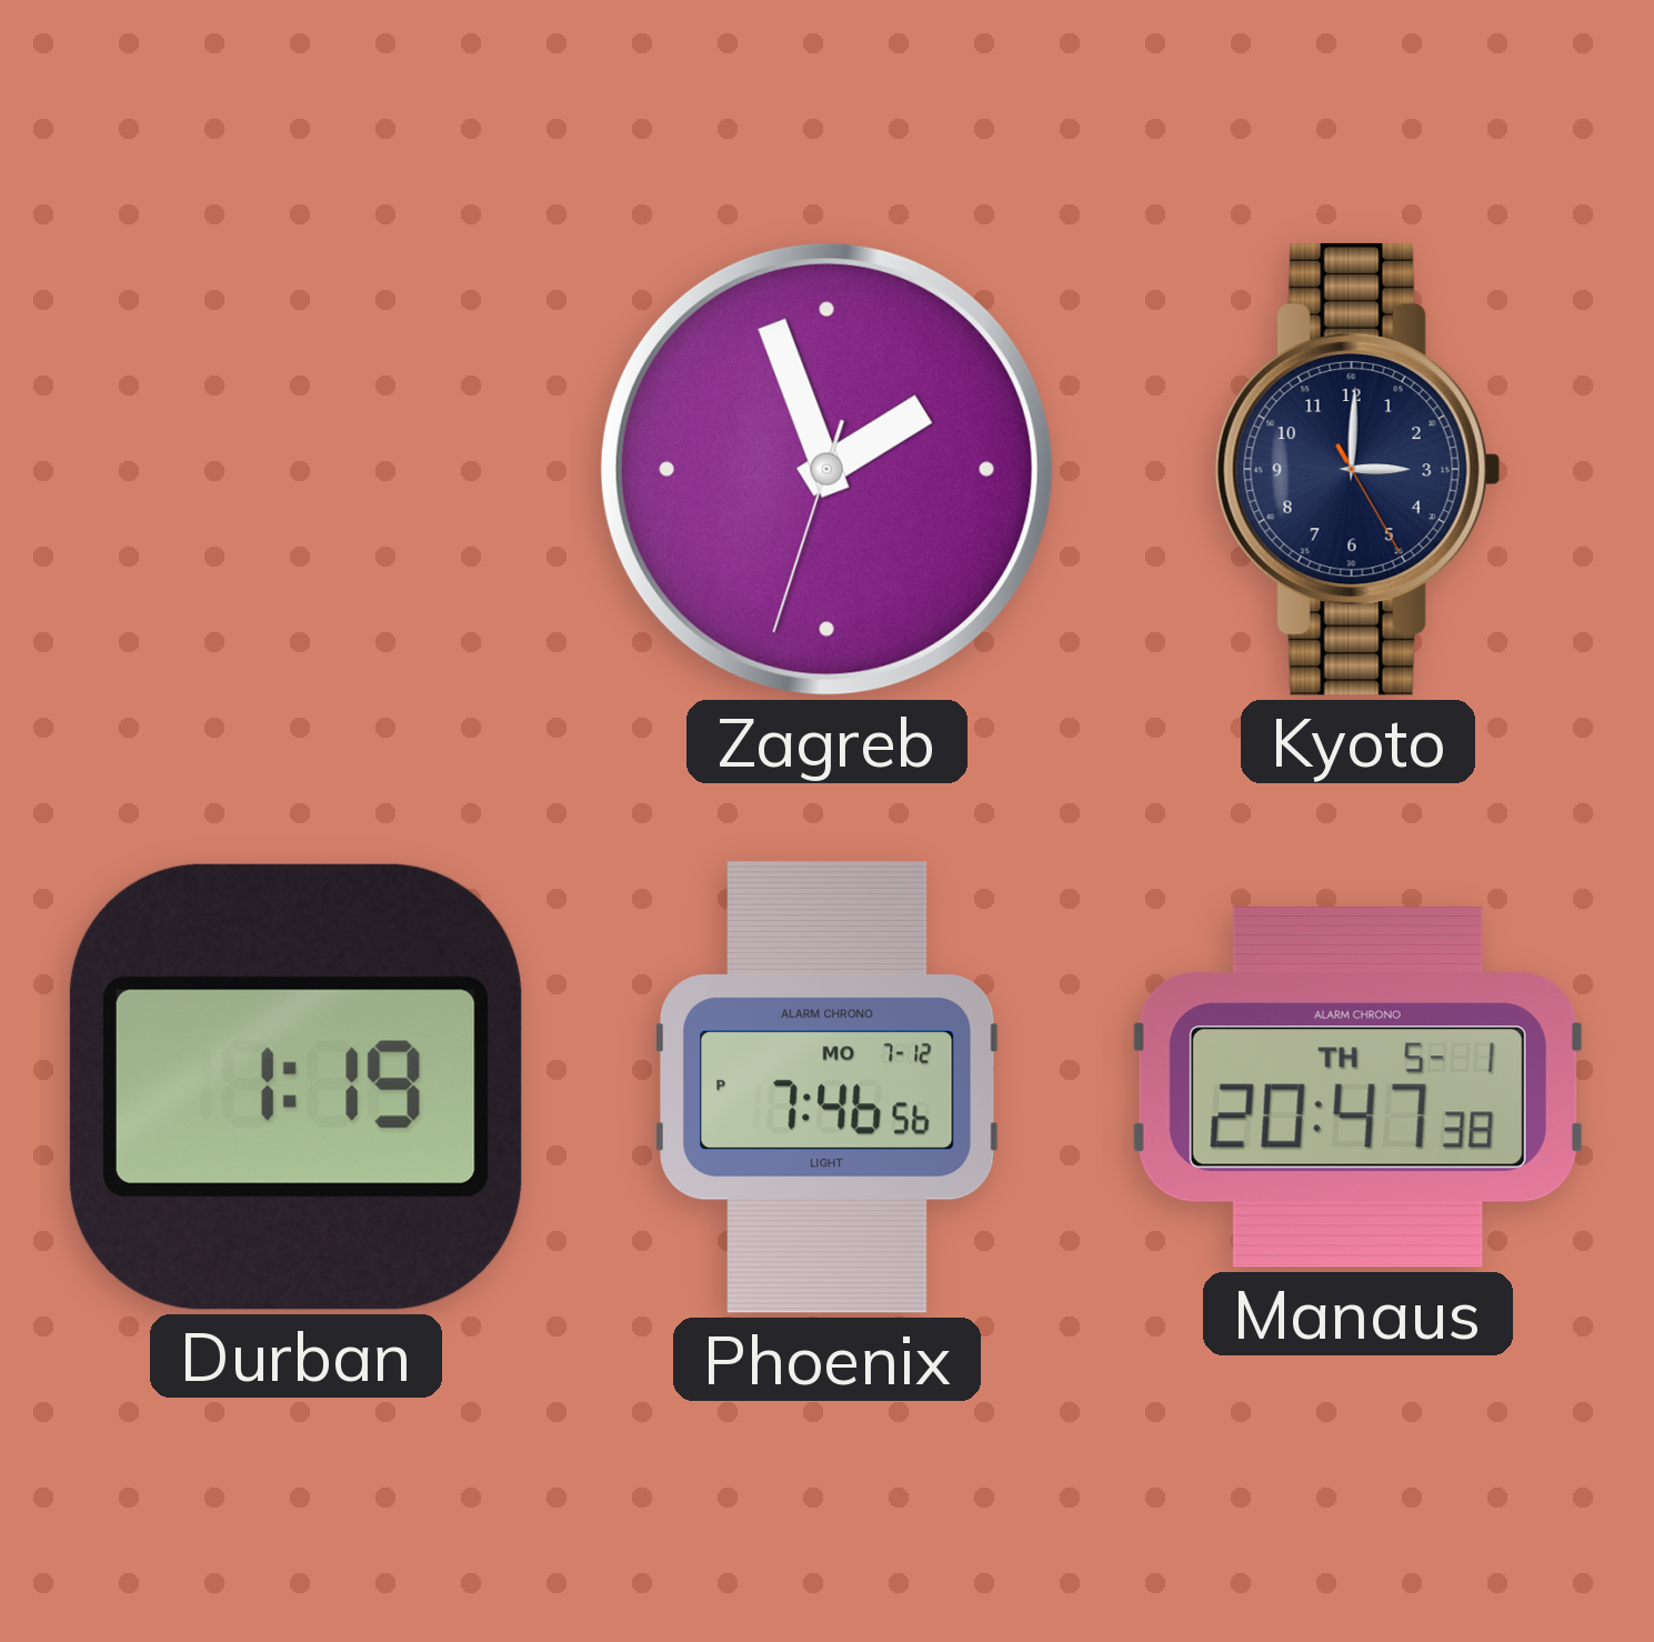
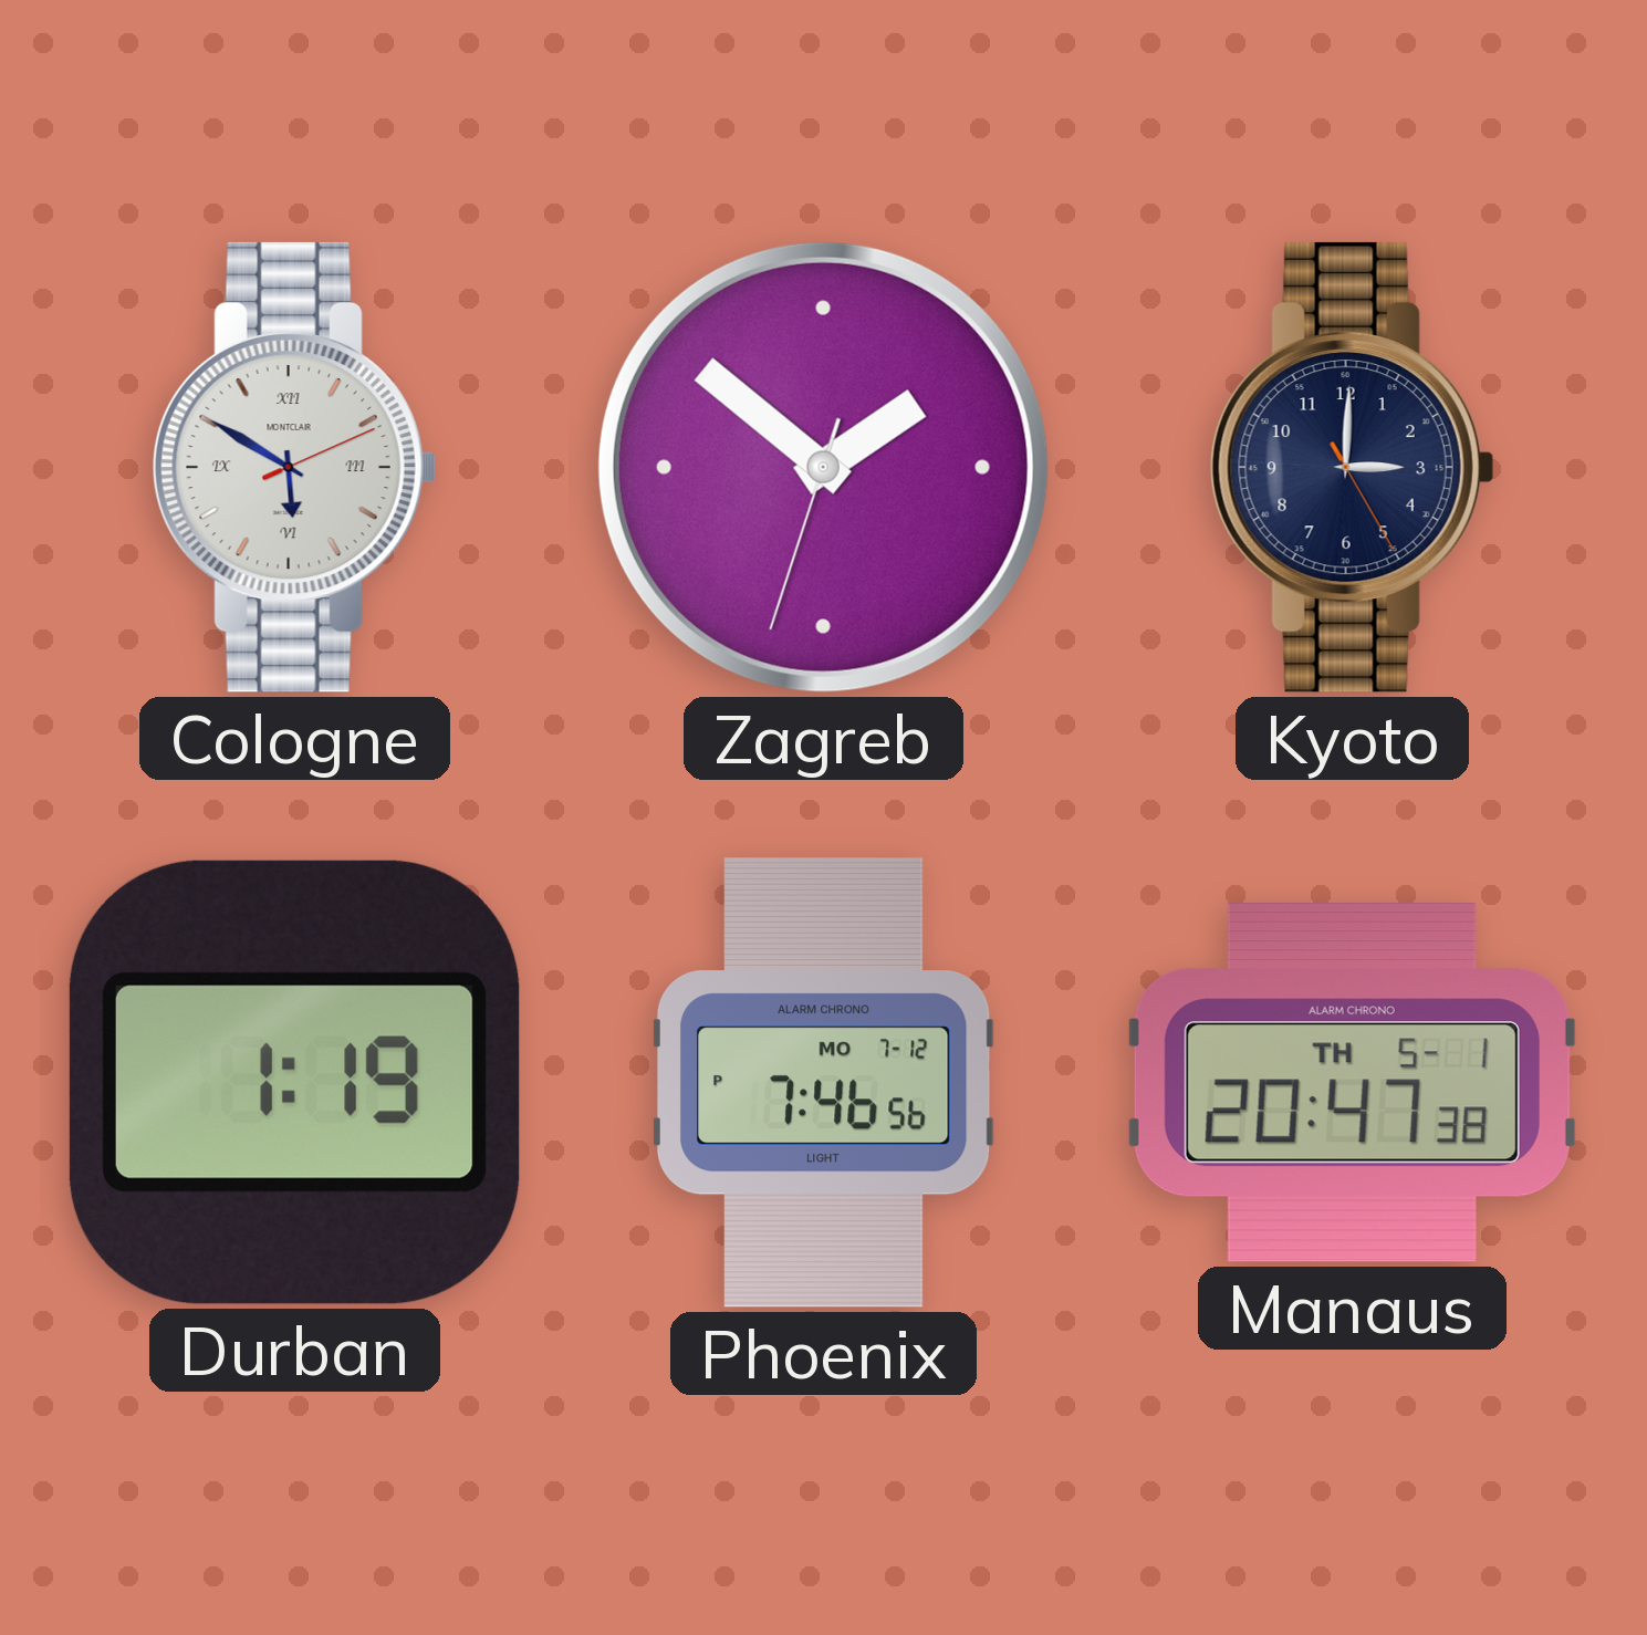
Cologne: none -> 5:50 (294, 467)
Zagreb: 1:56 -> 1:51 (823, 467)
